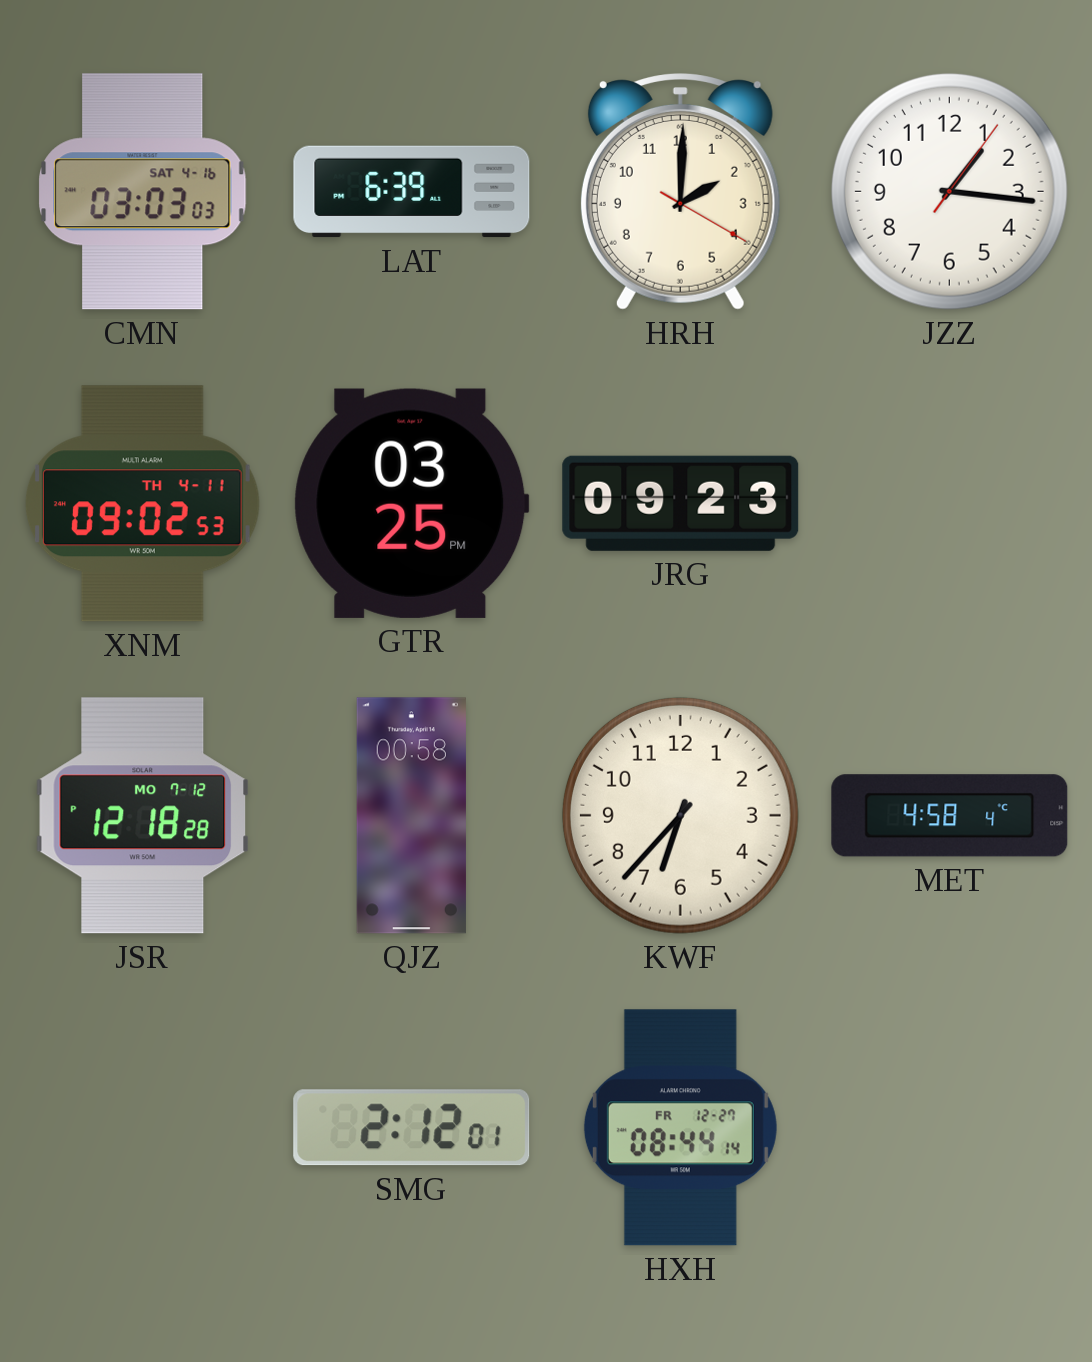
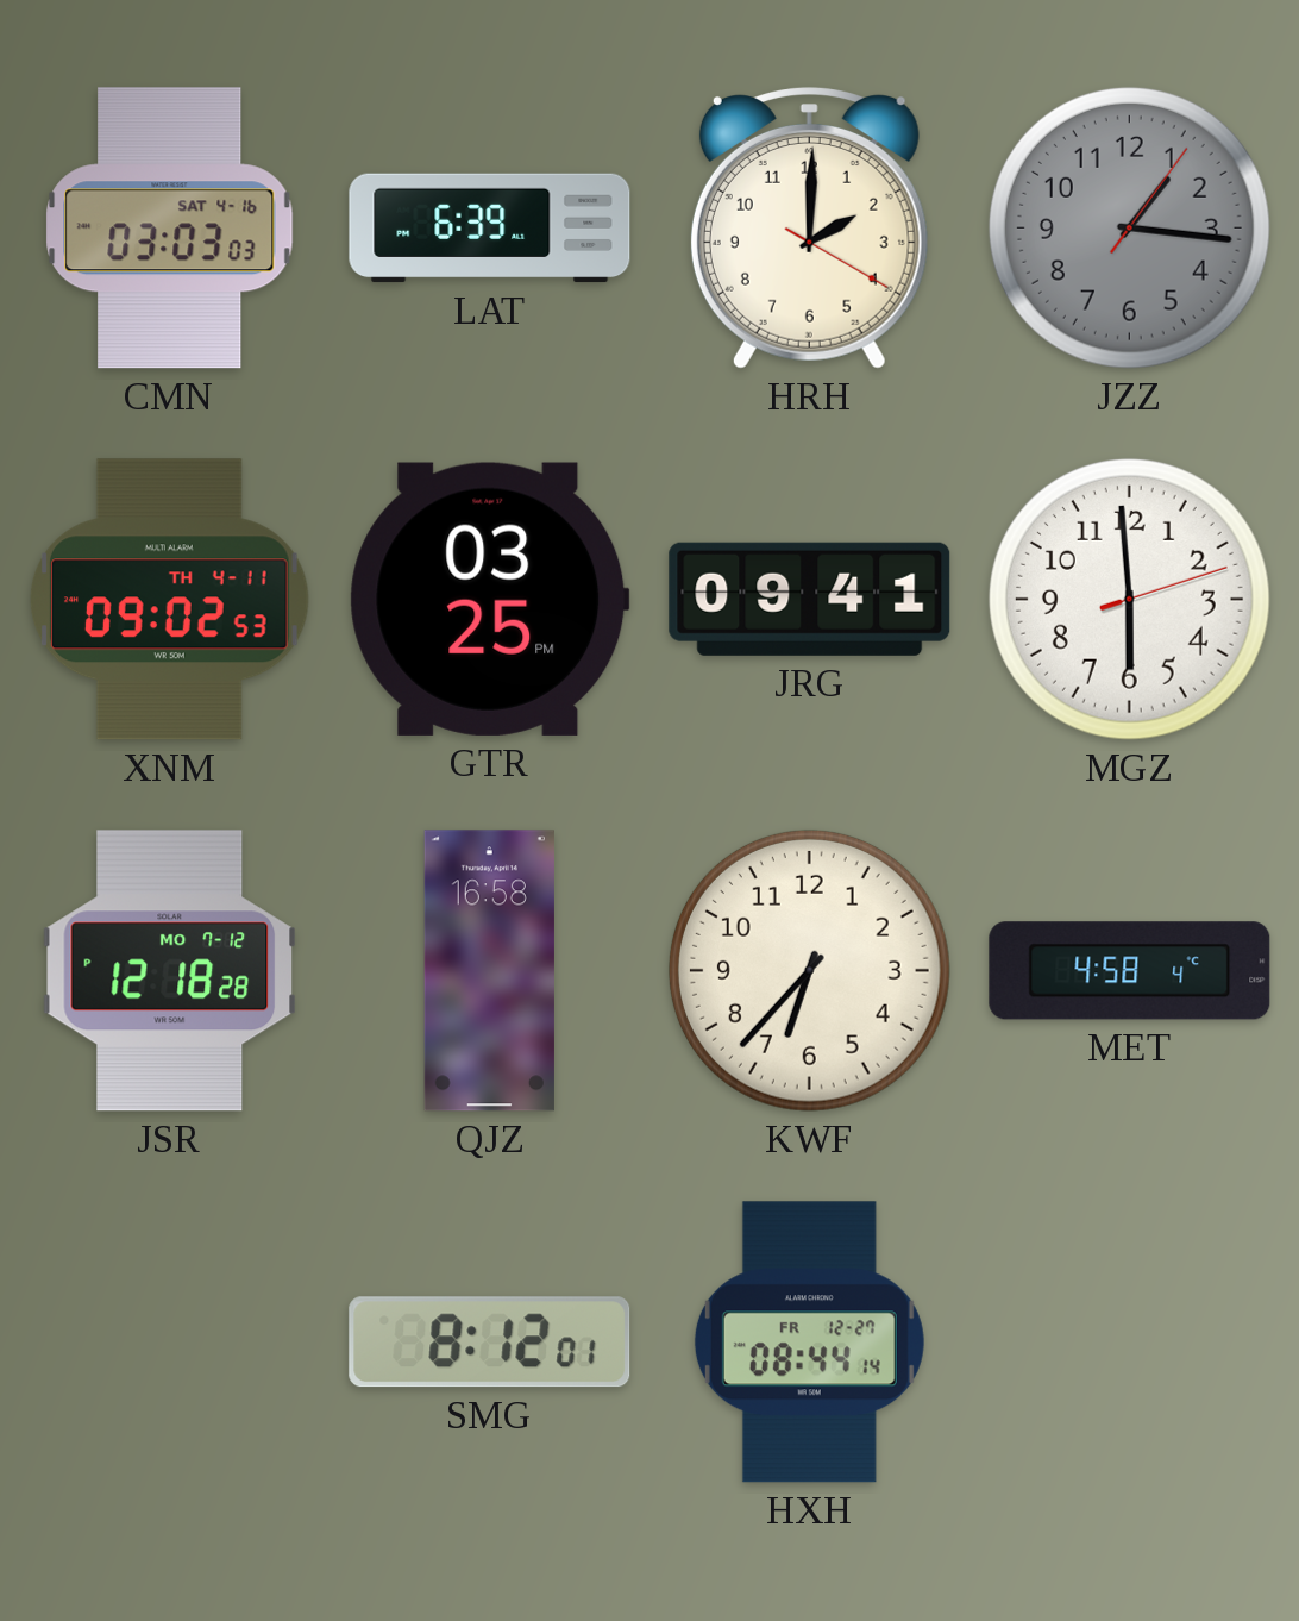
JZZ dial: white -> grey (1129, 227)
JRG: 09:23 -> 09:41 (810, 599)
MGZ: none -> 5:59 (1129, 599)
QJZ: 00:58 -> 16:58 (489, 971)
SMG: 2:12 -> 8:12 (490, 1343)
